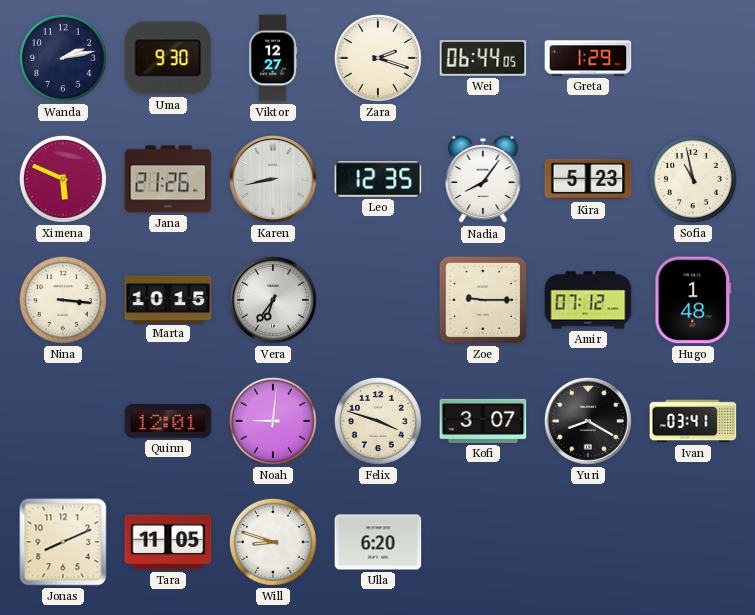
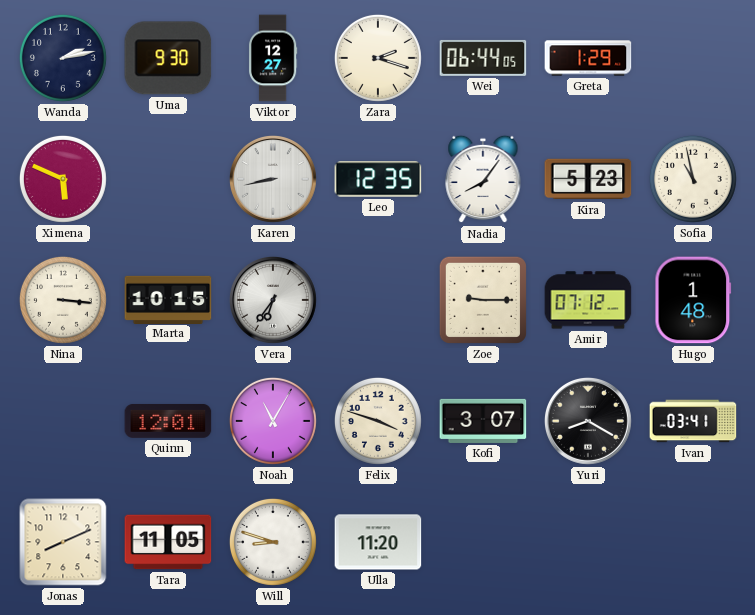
Jana: 21:26 -> none (168, 179)
Noah: 9:01 -> 11:05 (273, 421)
Ulla: 6:20 -> 11:20 (378, 542)
